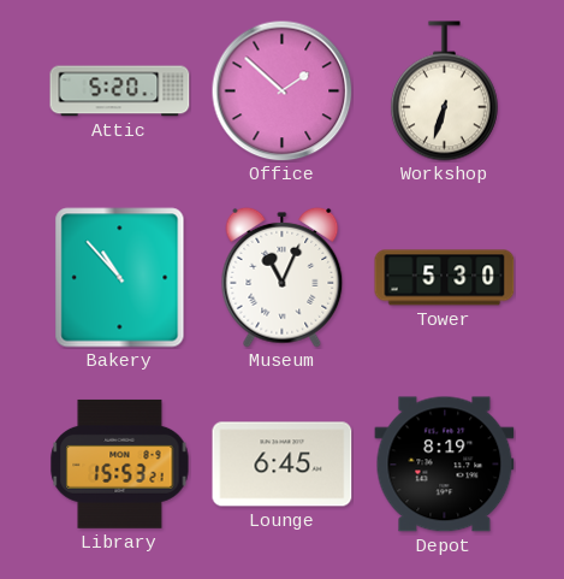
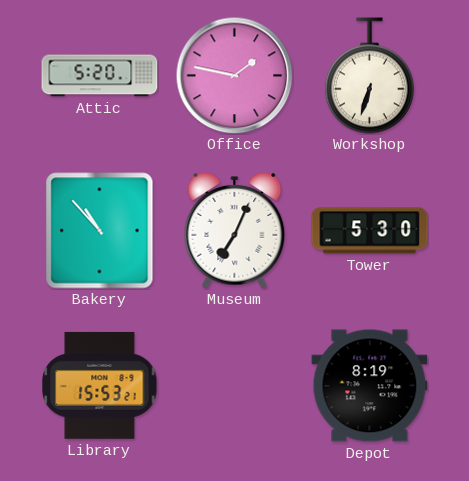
Office: 1:52 -> 1:47 (234, 75)
Museum: 11:04 -> 7:04 (235, 230)
Lounge: 6:45 -> none (283, 465)
